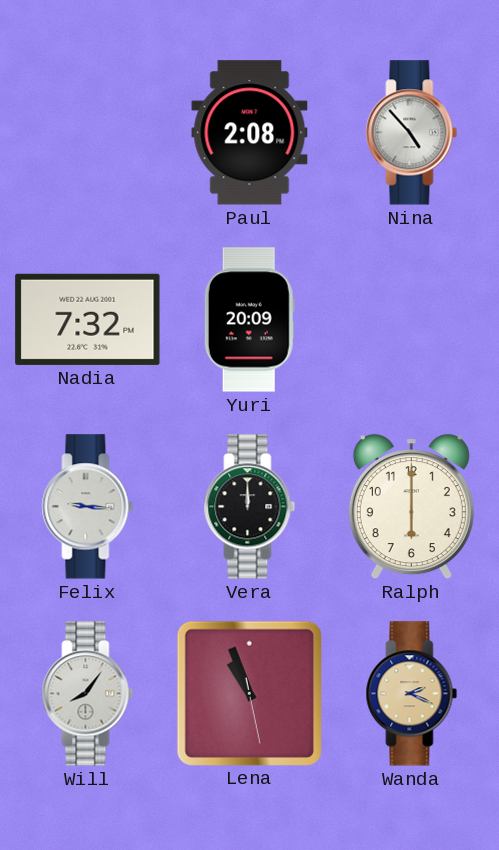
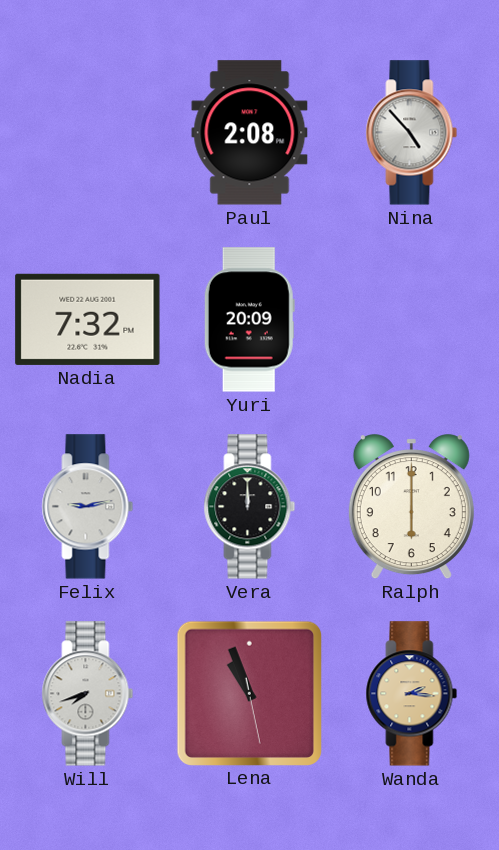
Felix: 9:16 -> 9:13 (88, 507)
Will: 8:06 -> 7:42 (88, 694)
Wanda: 2:19 -> 2:16 (412, 694)
